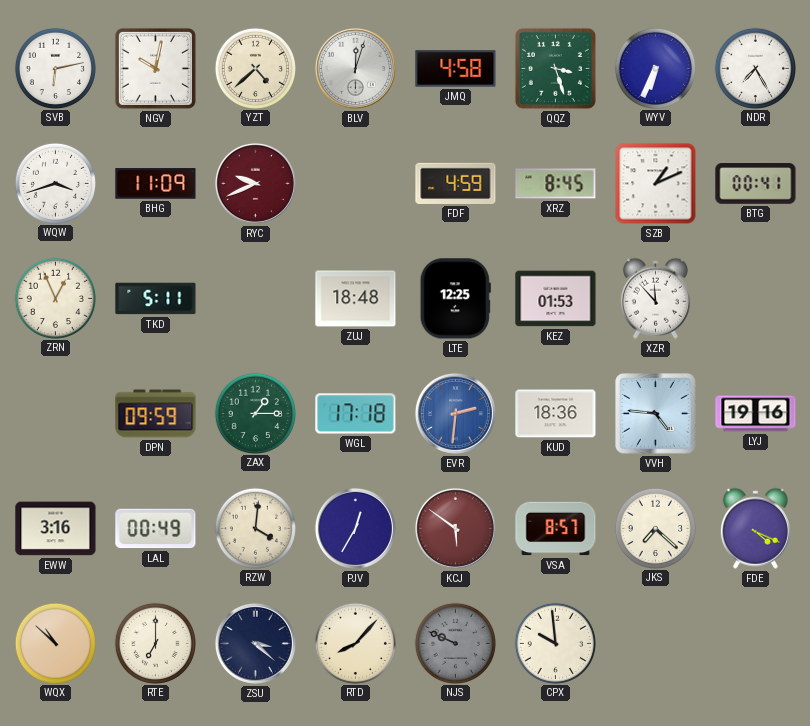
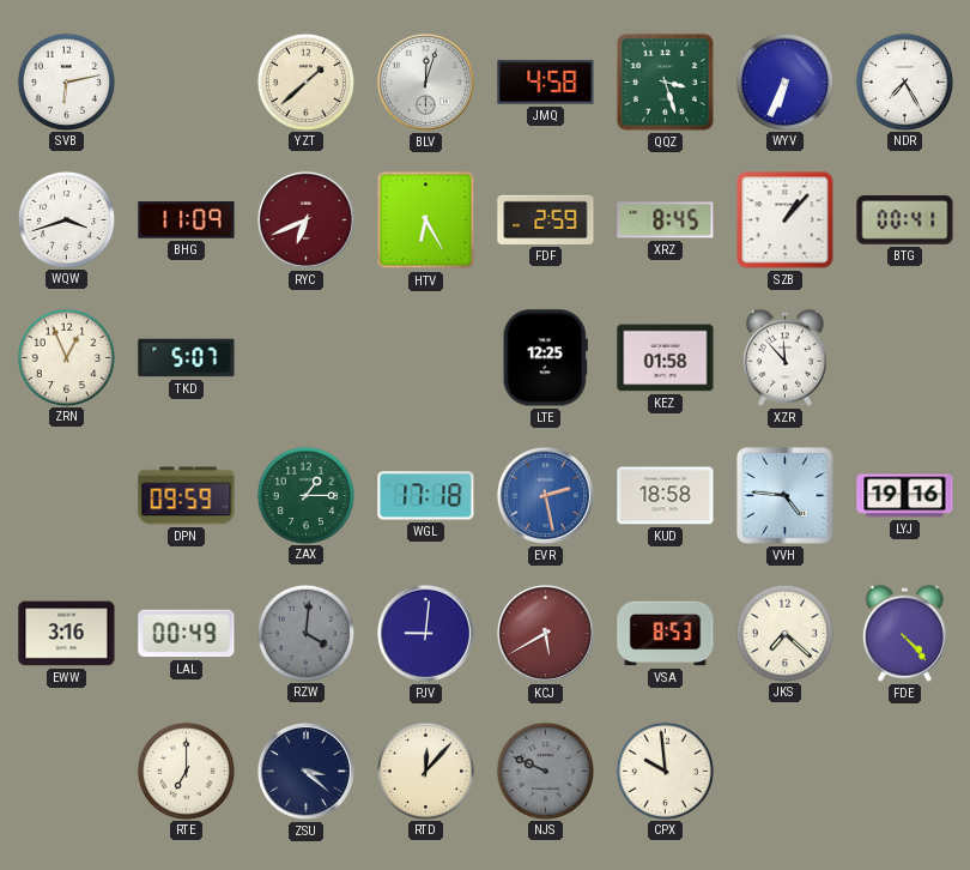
NGV: 10:02 -> none (155, 68)
YZT: 4:38 -> 1:38 (305, 81)
RYC: 9:41 -> 6:41 (305, 219)
HTV: none -> 6:25 (426, 220)
FDF: 4:59 -> 2:59 (546, 219)
SZB: 1:11 -> 1:07 (786, 220)
TKD: 5:11 -> 5:07 (187, 358)
ZUJ: 18:48 -> none (356, 299)
KEZ: 01:53 -> 01:58 (666, 358)
EVR: 2:31 -> 2:28 (545, 495)
KUD: 18:36 -> 18:58 (666, 496)
RZW dial: cream -> grey (305, 633)
PJV: 12:35 -> 9:01 (425, 633)
KCJ: 5:51 -> 5:40 (545, 633)
VSA: 8:57 -> 8:53 (666, 634)
FDE: 4:19 -> 4:23 (904, 633)
WQX: 10:52 -> none (55, 643)
RTD: 8:07 -> 12:07 (425, 771)
